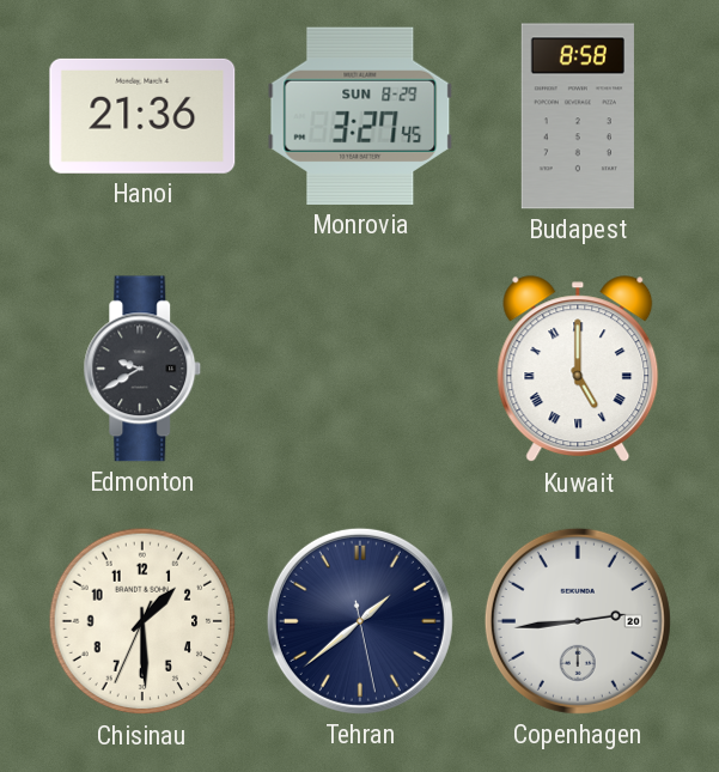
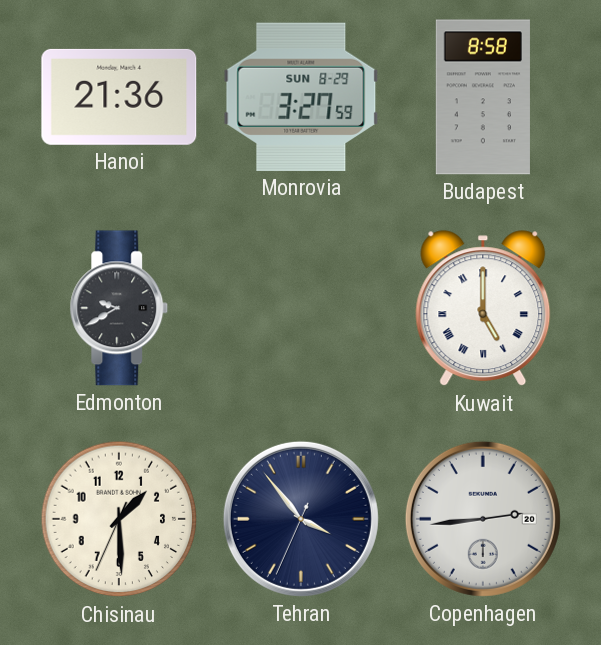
Monrovia: 3:27:45 -> 3:27:59 (301, 97)
Tehran: 1:38 -> 3:53 (301, 519)
